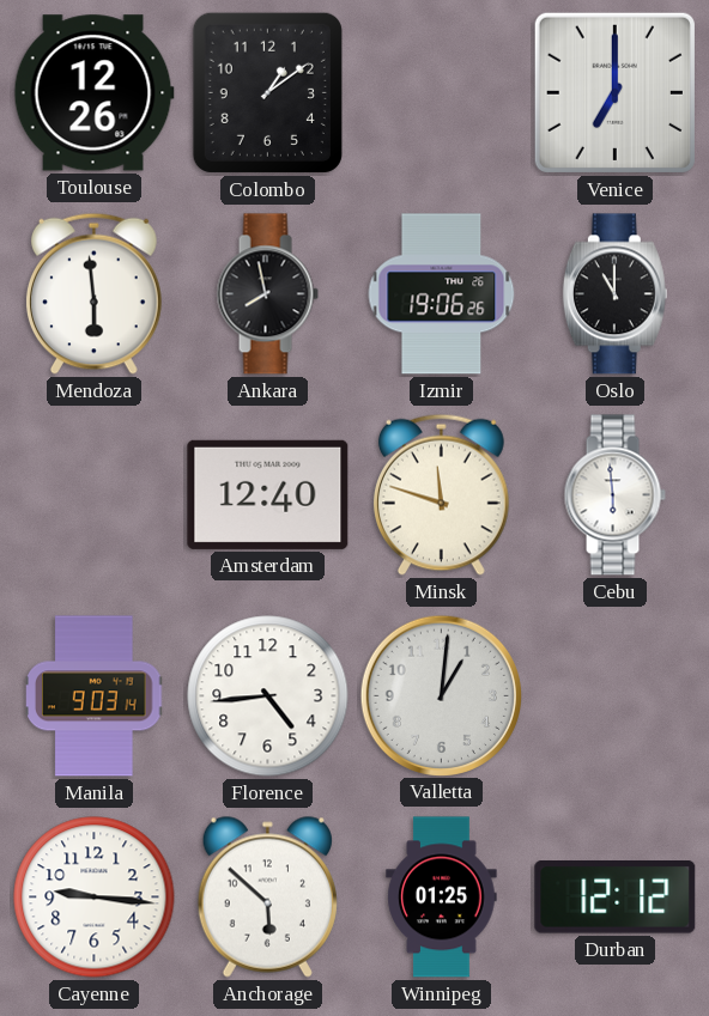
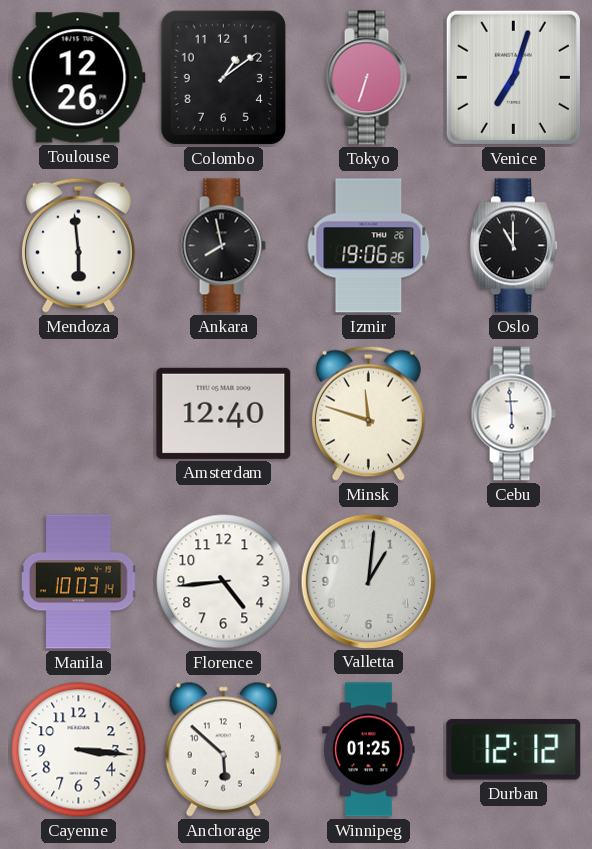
Tokyo: none -> 6:33 (368, 78)
Venice: 7:00 -> 7:03 (513, 77)
Manila: 9:03 -> 10:03 (80, 582)
Cayenne: 9:16 -> 3:16 (79, 750)
